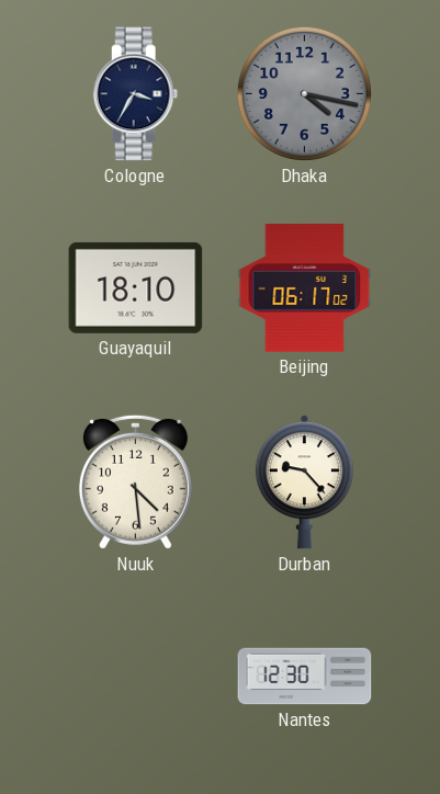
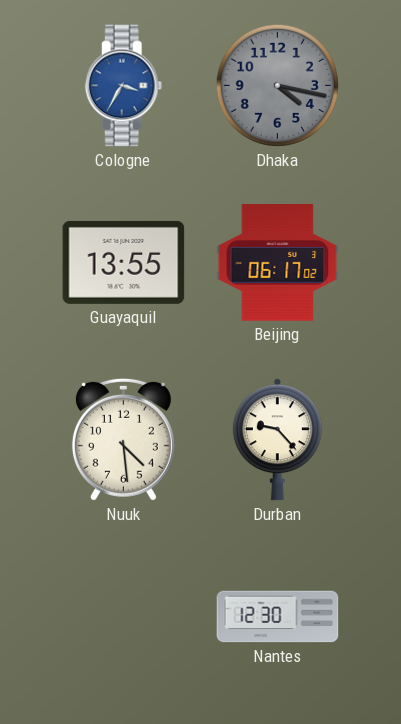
Cologne dial: navy -> blue (124, 86)
Guayaquil: 18:10 -> 13:55 (124, 262)
